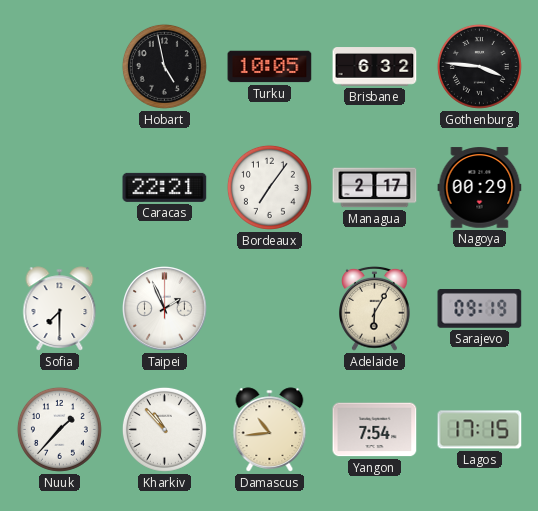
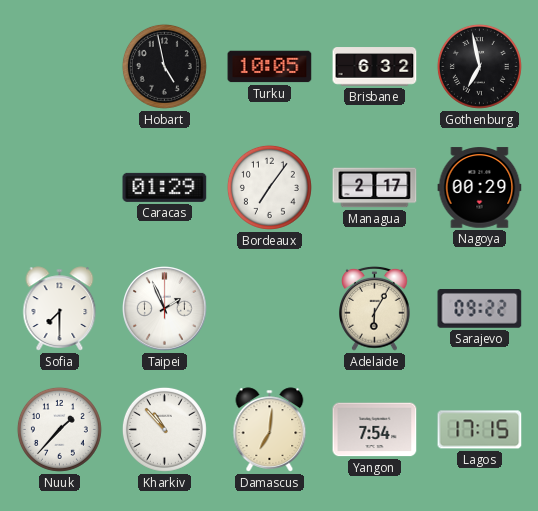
Gothenburg: 3:46 -> 6:58 (479, 66)
Caracas: 22:21 -> 01:29 (165, 187)
Sarajevo: 09:19 -> 09:22 (480, 309)
Damascus: 10:44 -> 7:01 (270, 430)
